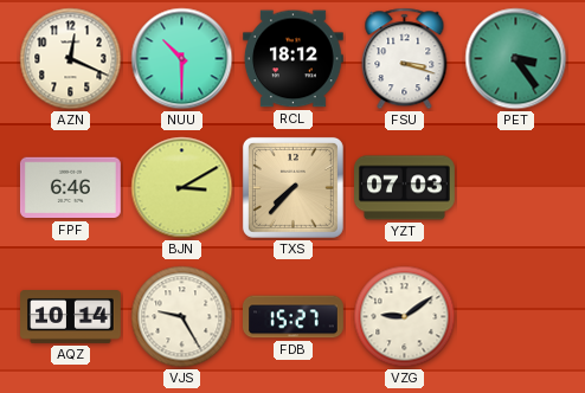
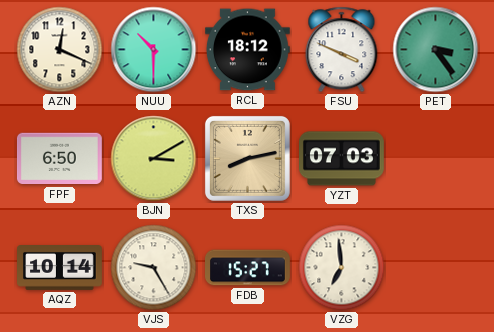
FSU: 3:18 -> 3:49 (342, 50)
FPF: 6:46 -> 6:50 (60, 159)
TXS: 7:37 -> 8:13 (247, 158)
VZG: 9:09 -> 6:59 (342, 268)
